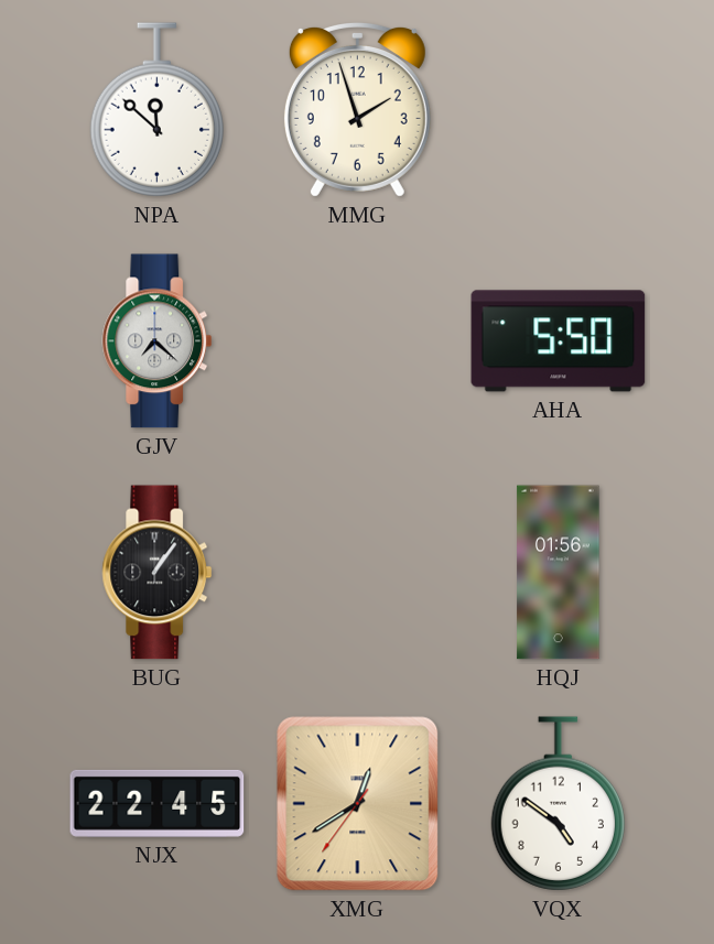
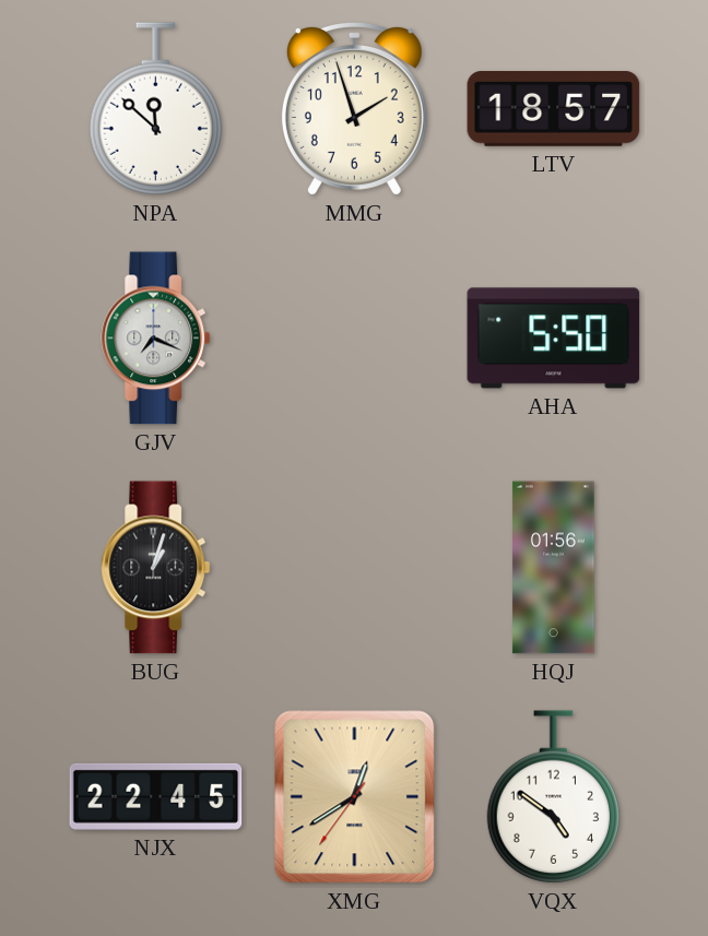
LTV: none -> 18:57 (554, 109)
GJV: 7:22 -> 7:19 (156, 339)
BUG: 1:06 -> 1:03 (156, 568)
